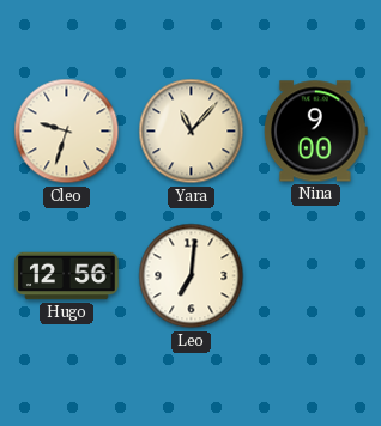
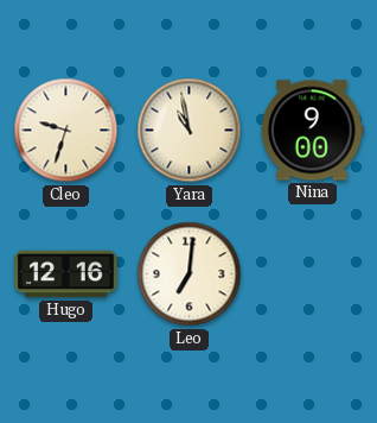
Yara: 11:07 -> 10:58 (190, 131)
Hugo: 12:56 -> 12:16 (66, 274)
